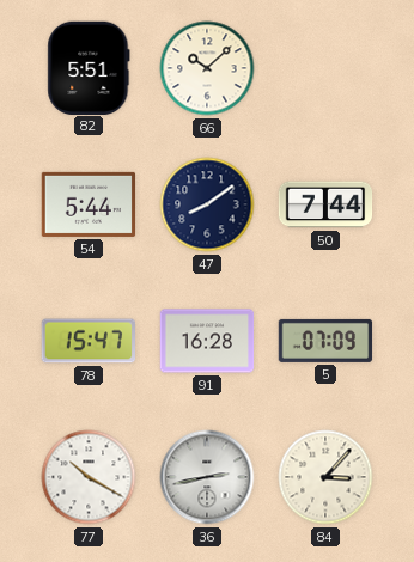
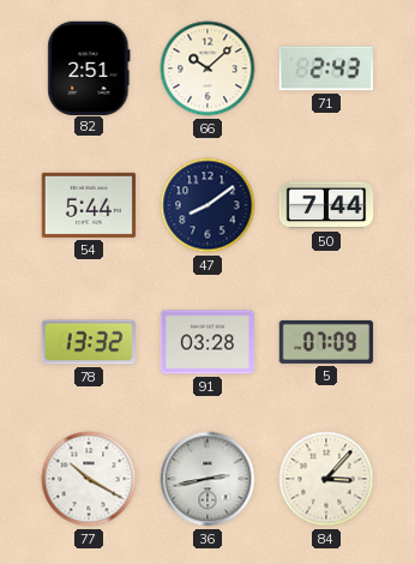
82: 5:51 -> 2:51 (89, 67)
71: none -> 2:43 (325, 68)
78: 15:47 -> 13:32 (88, 342)
91: 16:28 -> 03:28 (207, 342)
